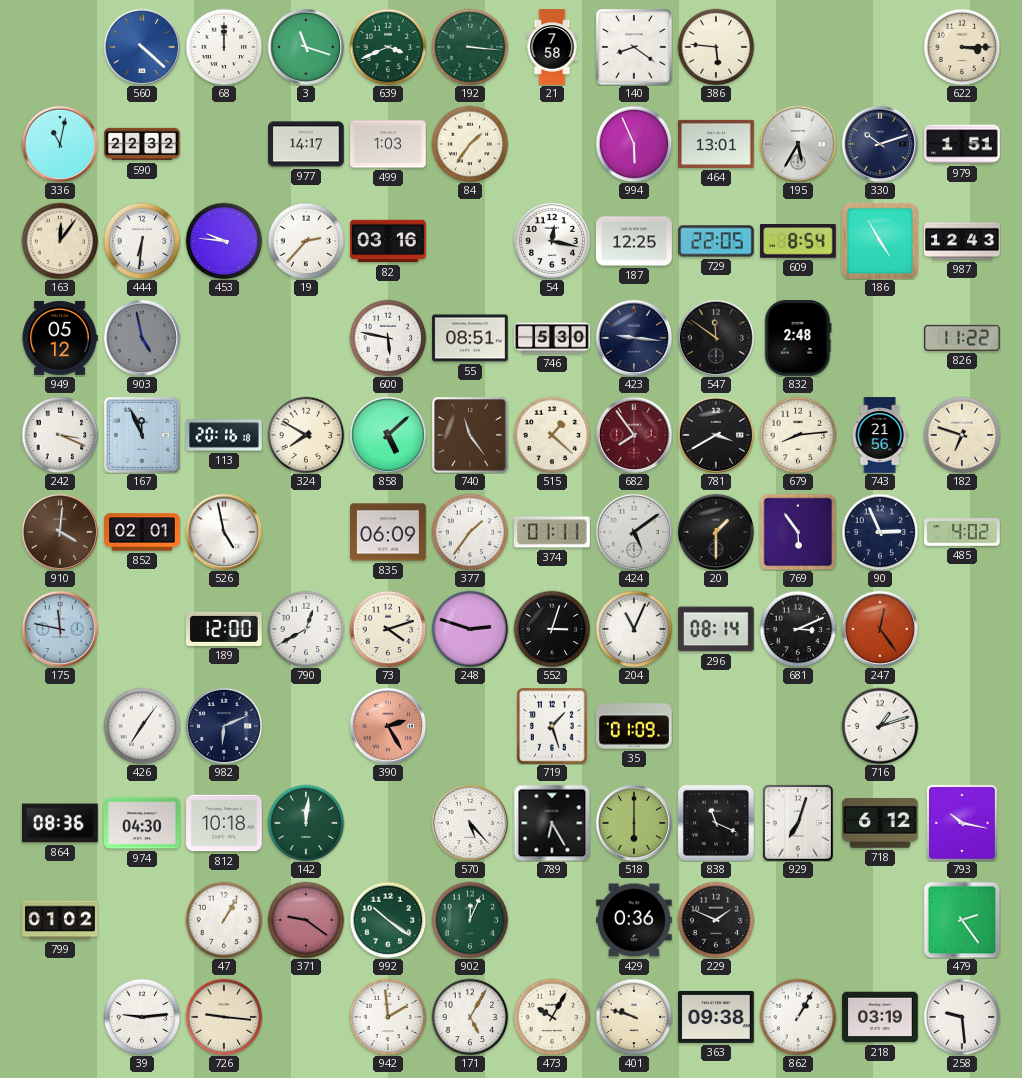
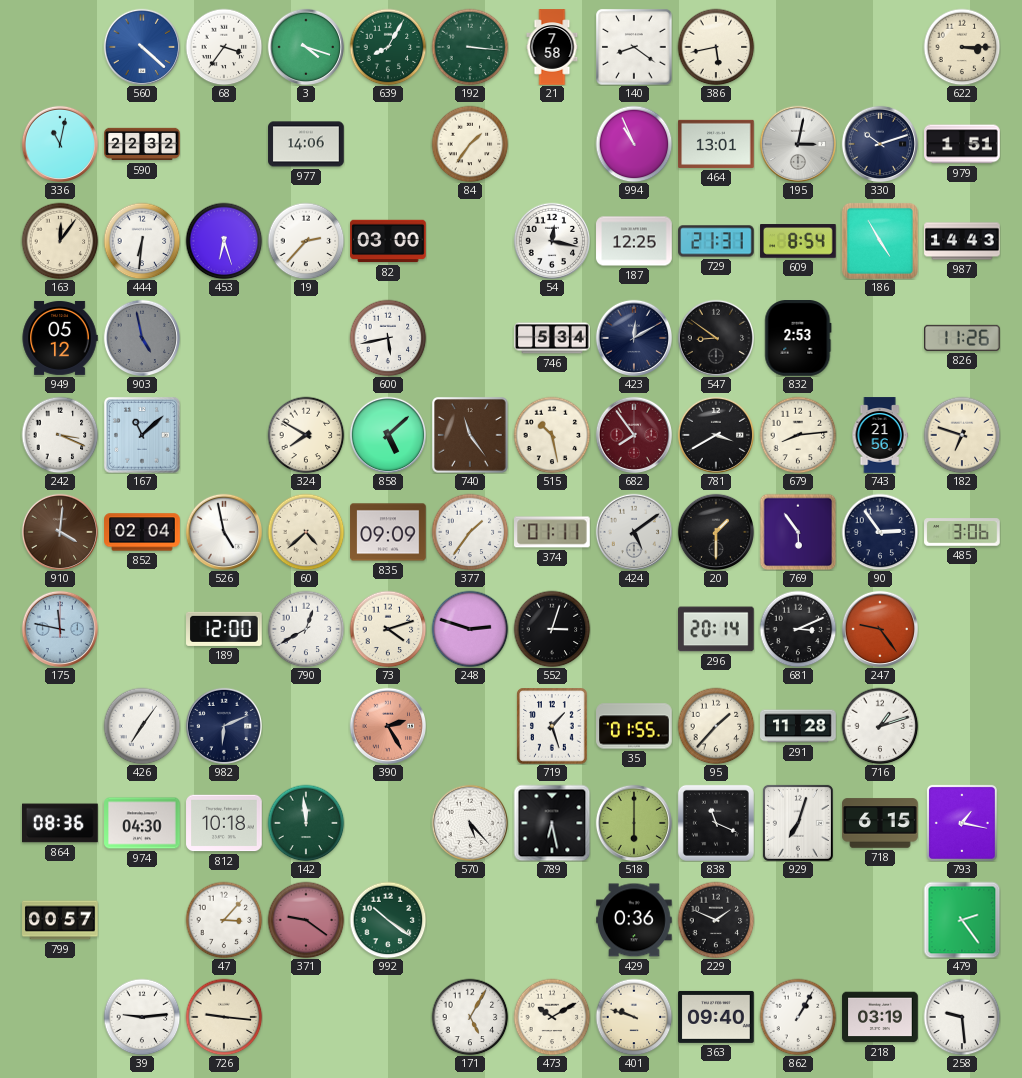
68: 12:00 -> 3:36 (224, 47)
3: 11:18 -> 4:18 (305, 46)
639: 3:41 -> 8:05 (388, 47)
386: 5:46 -> 5:43 (716, 47)
977: 14:17 -> 14:06 (306, 144)
499: 1:03 -> none (388, 144)
994: 5:56 -> 10:56 (634, 144)
195: 5:35 -> 3:02 (797, 143)
453: 9:46 -> 6:27 (224, 241)
82: 03:16 -> 03:00 (388, 241)
729: 22:05 -> 21:31 (716, 241)
987: 12:43 -> 14:43 (962, 241)
600: 5:47 -> 5:43 (388, 338)
55: 08:51 -> none (470, 338)
746: 5:30 -> 5:34 (552, 338)
423: 9:16 -> 12:10 (633, 337)
547: 11:51 -> 8:51 (715, 337)
832: 2:48 -> 2:53 (798, 338)
826: 11:22 -> 11:26 (962, 338)
167: 11:56 -> 11:08 (143, 436)
113: 20:16 -> none (224, 435)
515: 1:22 -> 10:28 (552, 435)
852: 02:01 -> 02:04 (142, 532)
60: none -> 4:38 (306, 532)
835: 06:09 -> 09:09 (388, 532)
90: 2:56 -> 2:54 (880, 532)
485: 4:02 -> 3:06 (962, 532)
204: 11:04 -> none (634, 629)
296: 08:14 -> 20:14 (717, 629)
247: 12:24 -> 9:24 (879, 628)
35: 01:09 -> 01:55 (634, 726)
95: none -> 1:37 (716, 726)
291: none -> 11:28 (798, 726)
142: 12:01 -> 11:59 (306, 823)
789: 6:25 -> 6:28 (552, 823)
718: 6:12 -> 6:15 (880, 823)
793: 10:17 -> 1:17 (962, 823)
799: 01:02 -> 00:57 (60, 920)
47: 1:05 -> 3:07 (224, 920)
902: 12:04 -> none (470, 920)
942: 1:59 -> none (388, 1017)
473: 10:05 -> 10:10 (552, 1017)
363: 09:38 -> 09:40 (716, 1017)
